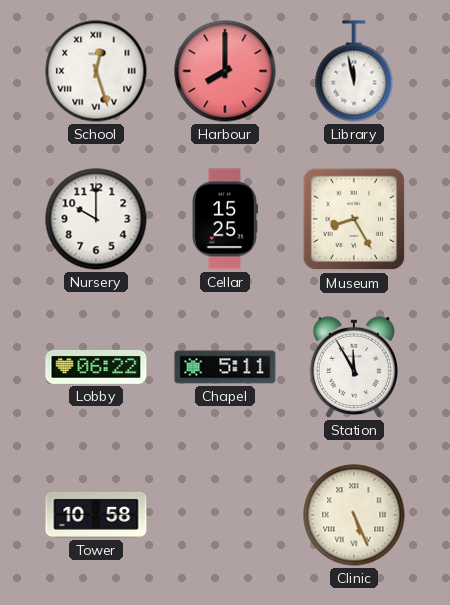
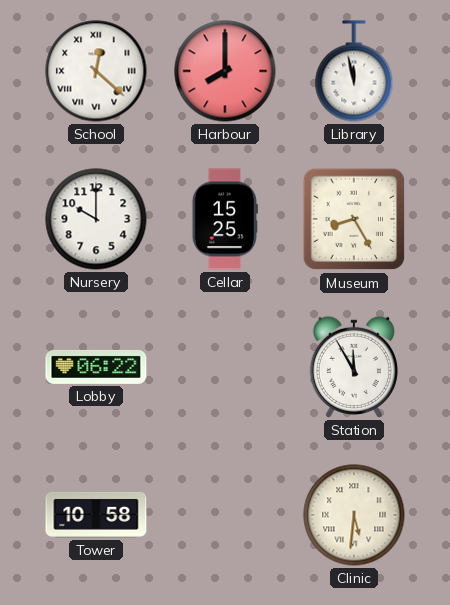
School: 12:27 -> 12:22 (96, 71)
Chapel: 5:11 -> none (225, 367)
Clinic: 5:26 -> 5:31 (354, 515)
